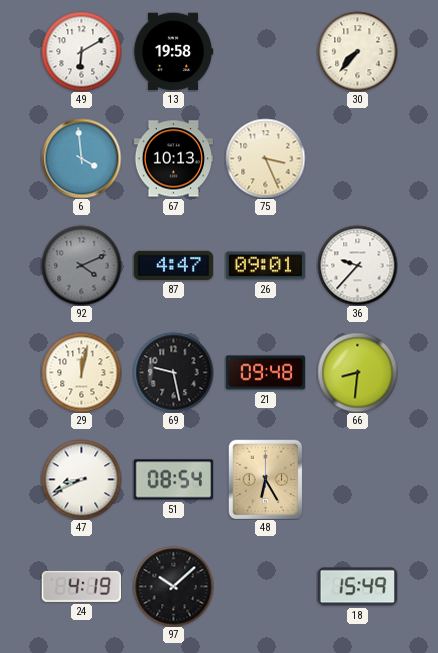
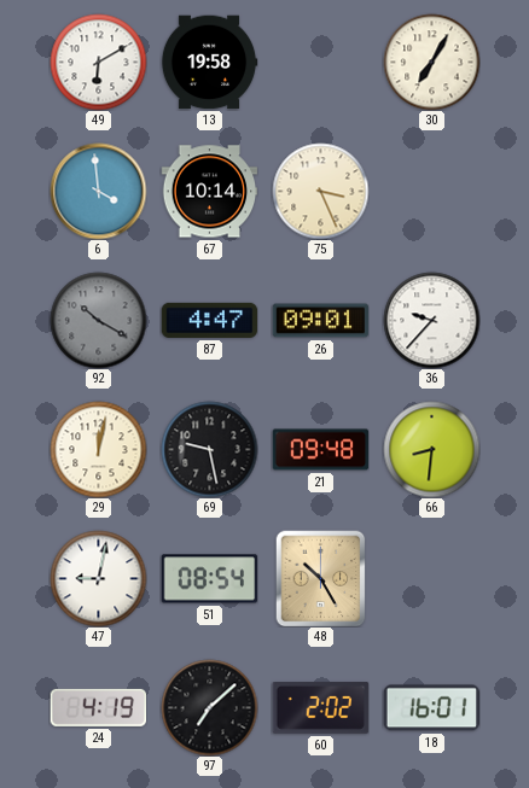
30: 7:37 -> 7:05 (431, 62)
67: 10:13 -> 10:14 (209, 192)
92: 4:11 -> 10:20 (98, 320)
47: 8:41 -> 9:02 (98, 578)
48: 6:25 -> 10:25 (321, 578)
97: 10:08 -> 7:08 (209, 707)
60: none -> 2:02 (320, 708)
18: 15:49 -> 16:01 (431, 708)
